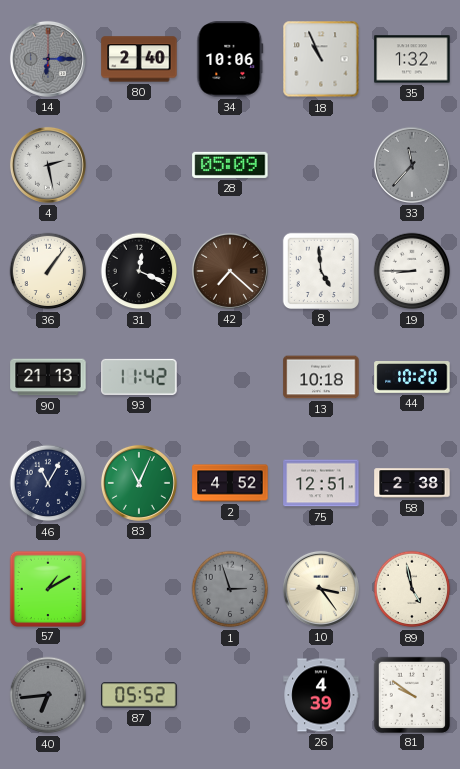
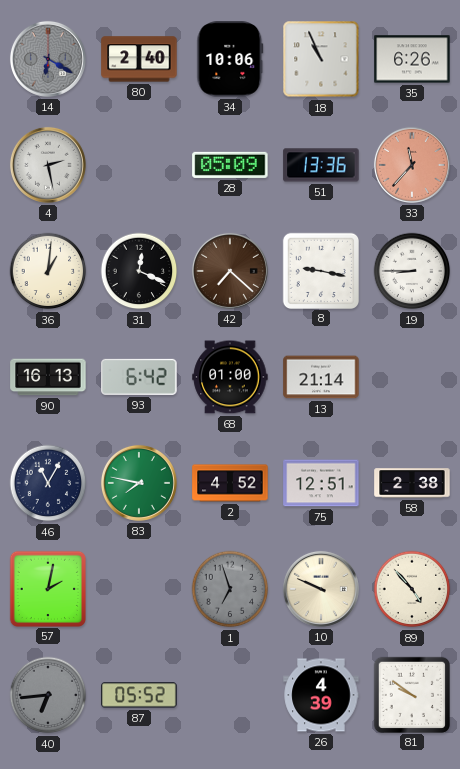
14: 6:15 -> 6:20 (48, 59)
35: 1:32 -> 6:26 (412, 59)
51: none -> 13:36 (321, 165)
33 dial: grey -> salmon (412, 165)
36: 1:06 -> 1:01 (48, 271)
8: 4:59 -> 9:17 (320, 270)
90: 21:13 -> 16:13 (48, 377)
93: 11:42 -> 6:42 (139, 377)
68: none -> 01:00 (230, 377)
13: 10:18 -> 21:14 (321, 377)
44: 10:20 -> none (412, 378)
83: 11:04 -> 7:47 (139, 483)
57: 1:10 -> 2:02 (47, 588)
1: 2:57 -> 6:57 (230, 589)
10: 3:24 -> 9:49 (321, 589)
89: 4:58 -> 4:53 (412, 589)
